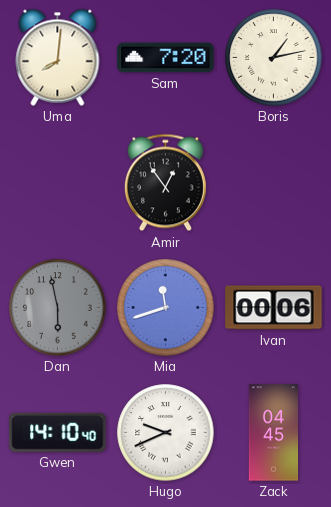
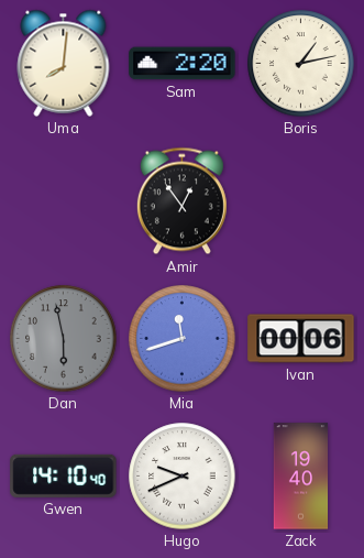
Sam: 7:20 -> 2:20 (183, 64)
Zack: 04:45 -> 19:40 (301, 477)
